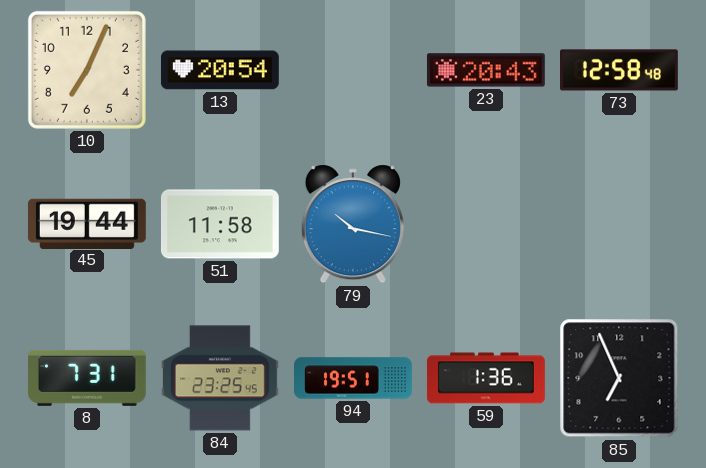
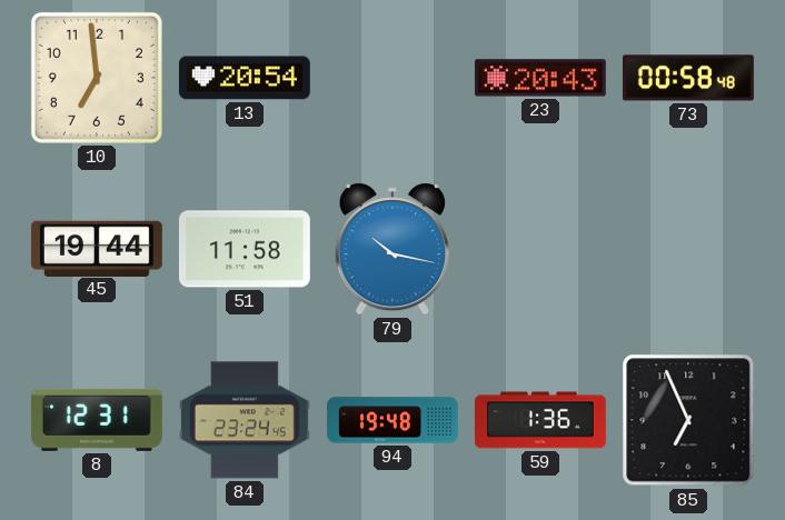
10: 7:04 -> 6:59 (97, 78)
73: 12:58 -> 00:58 (689, 78)
8: 7:31 -> 12:31 (97, 420)
84: 23:25 -> 23:24 (245, 420)
94: 19:51 -> 19:48 (394, 420)
